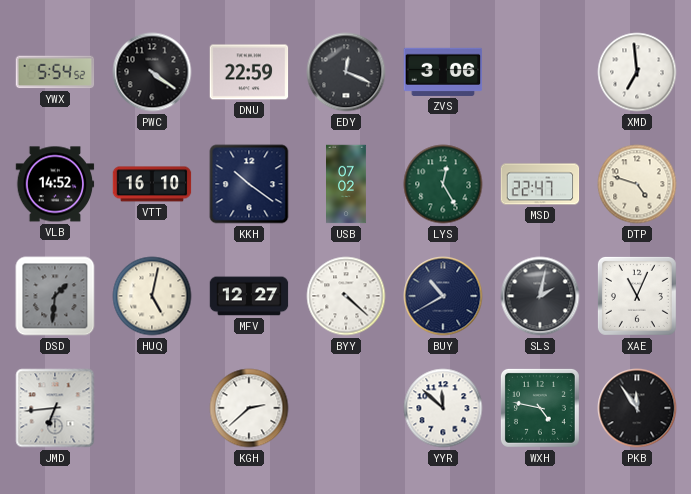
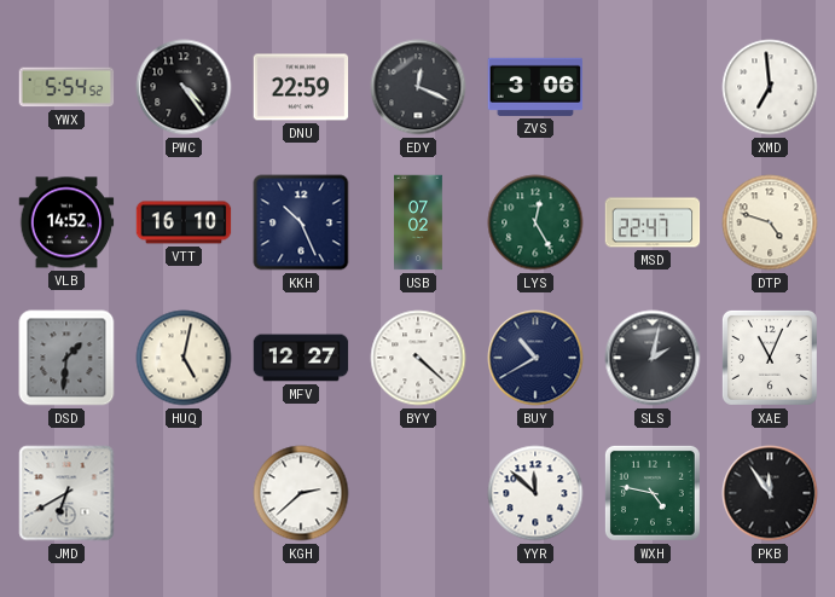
PWC: 4:21 -> 4:24 (184, 87)
KKH: 10:21 -> 10:26 (301, 222)
JMD: 6:44 -> 6:40 (66, 493)
